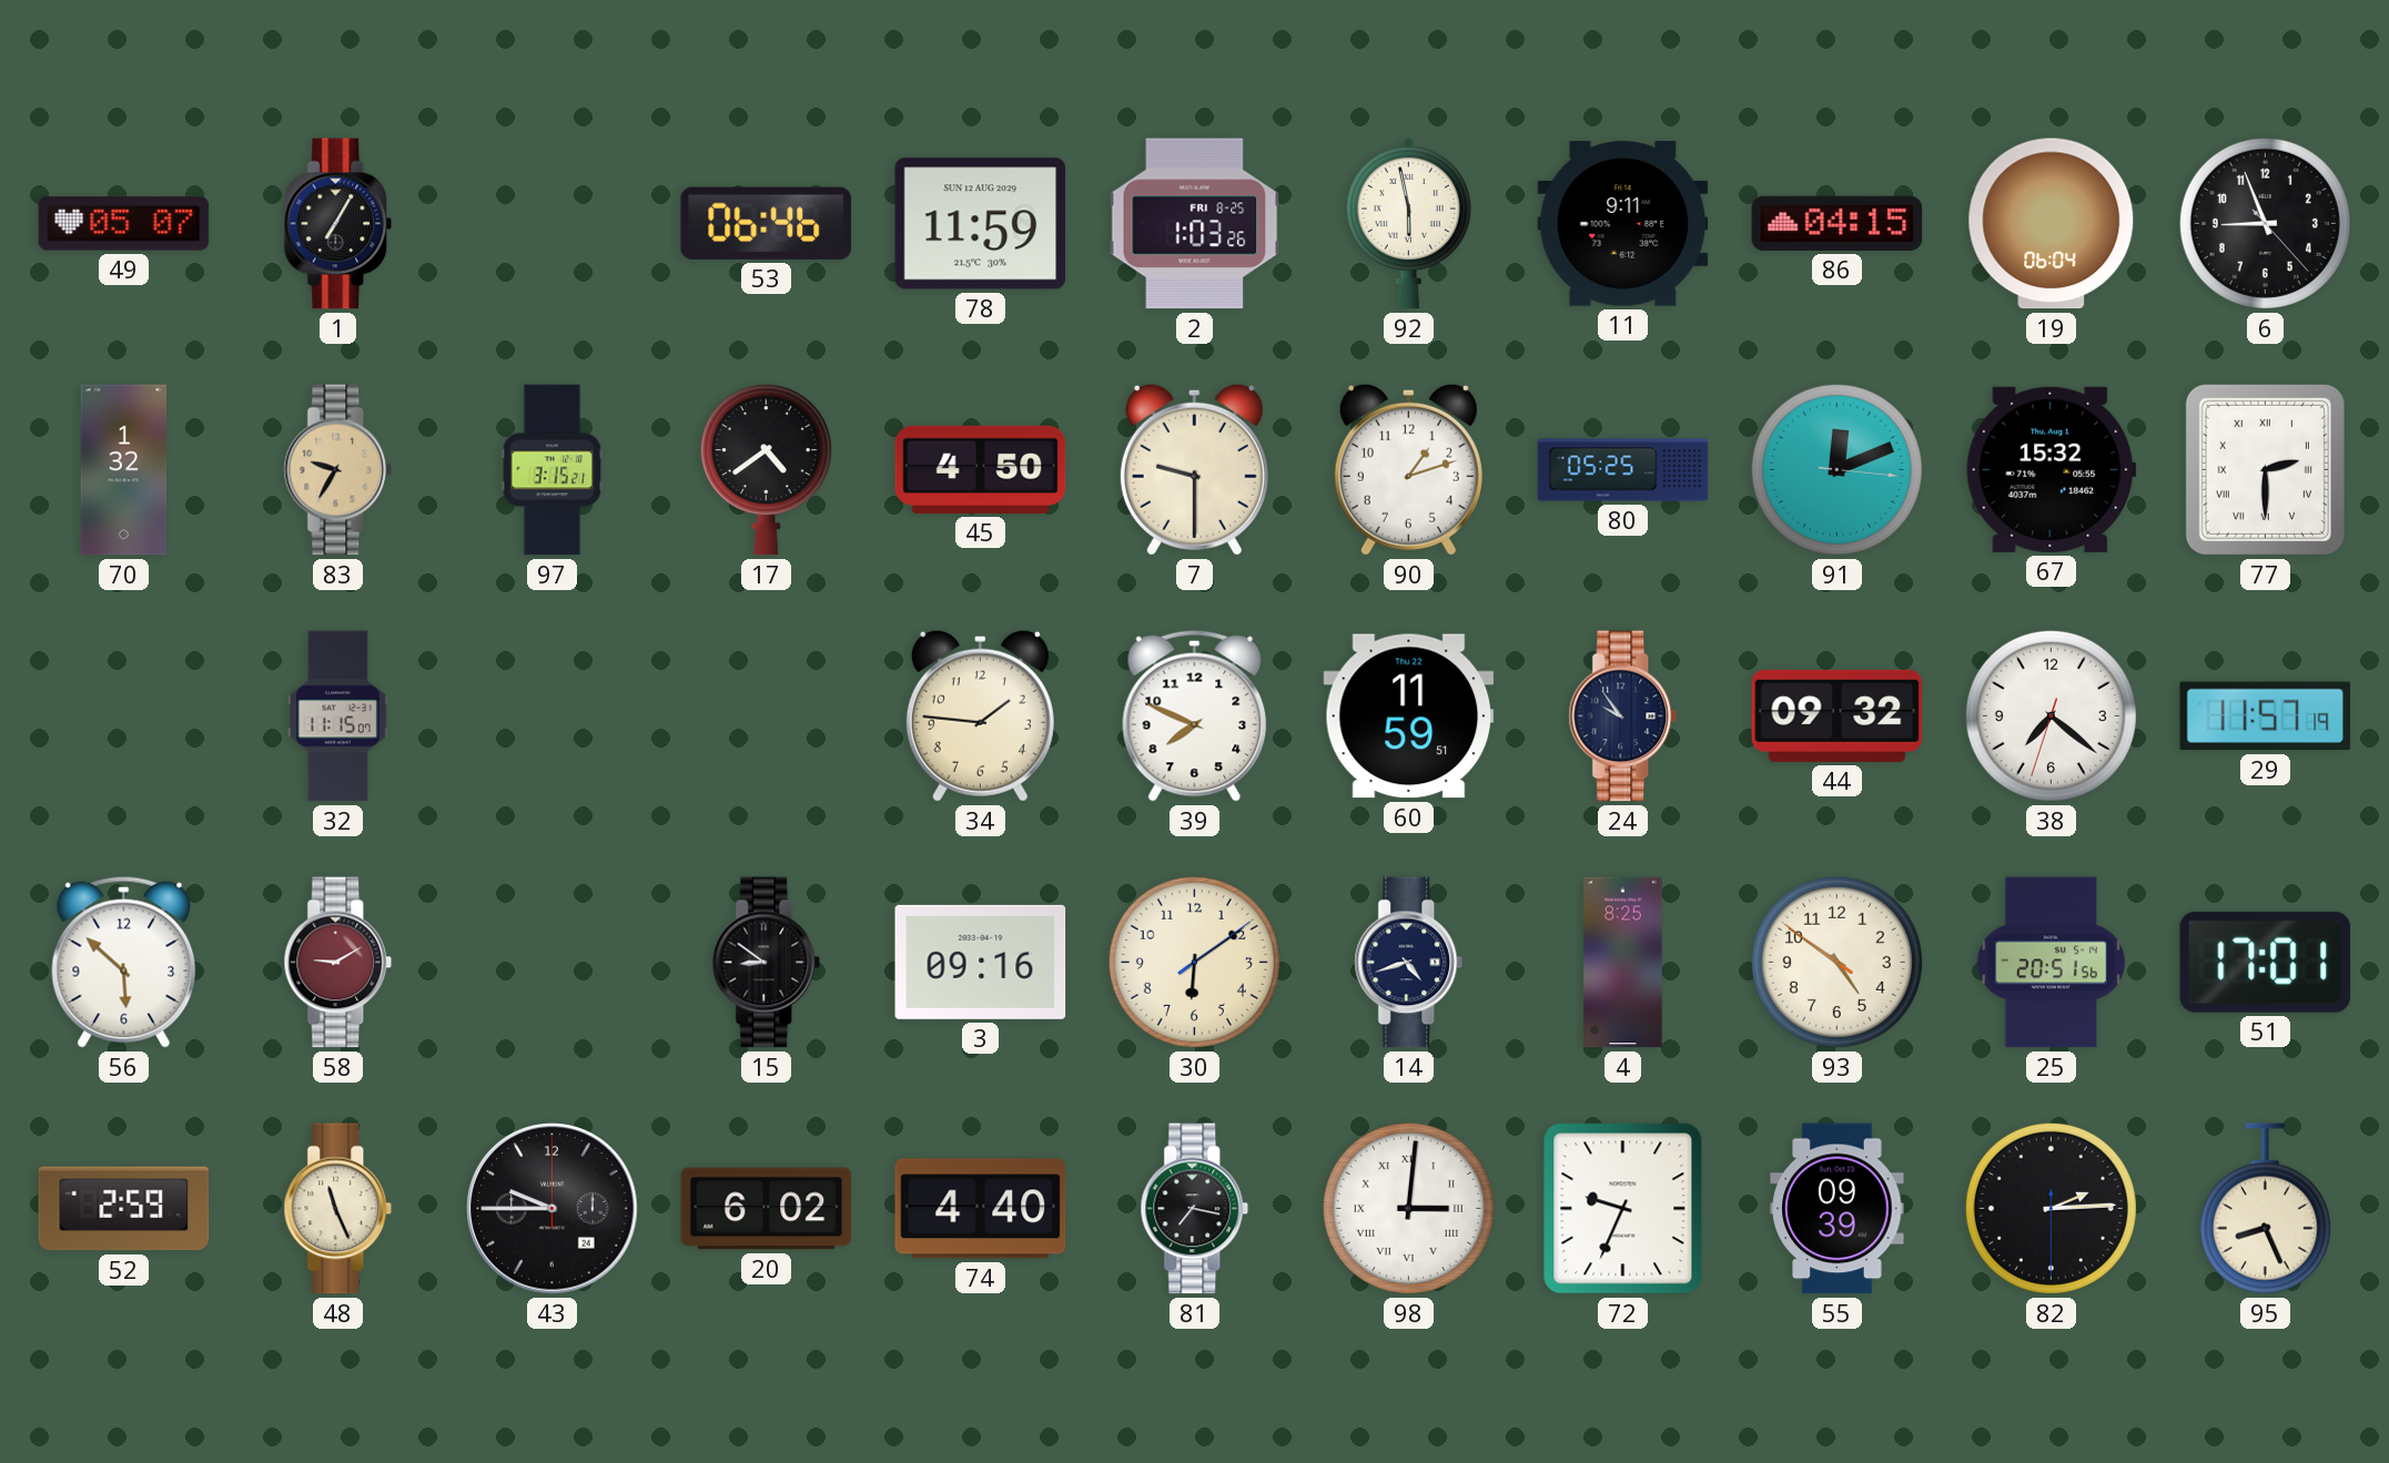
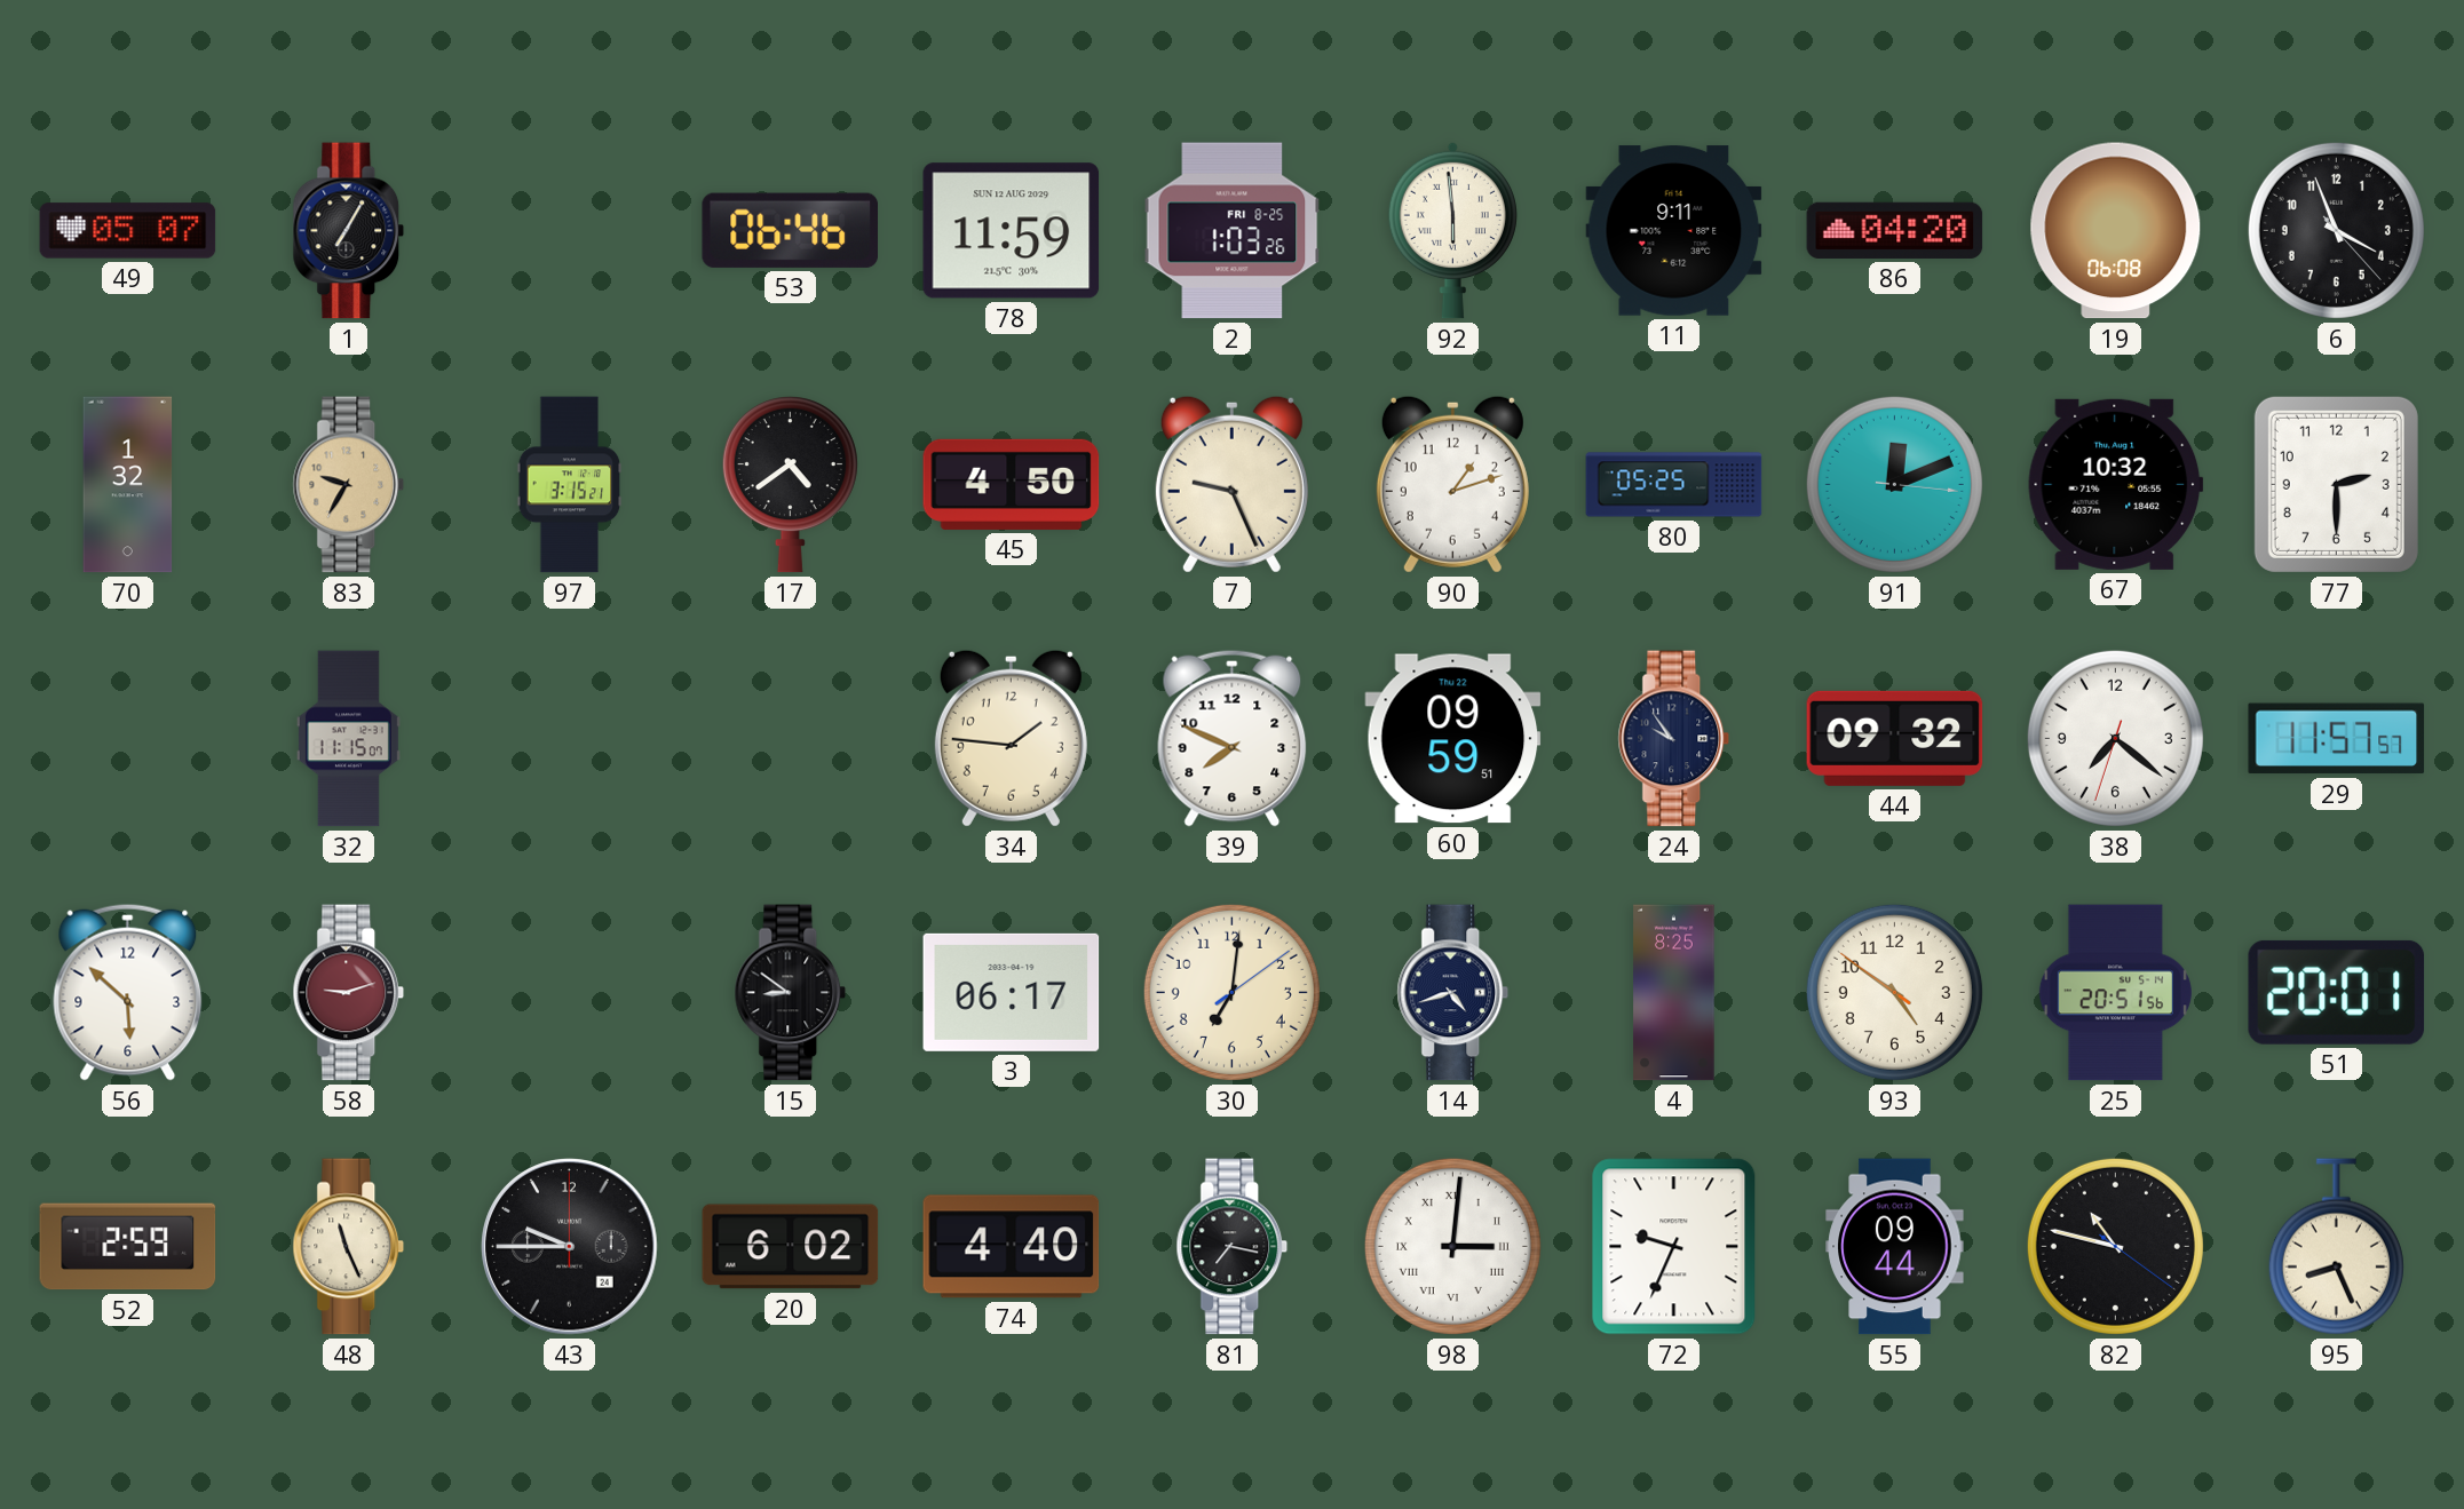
92: 5:58 -> 5:59 (1452, 230)
86: 04:15 -> 04:20 (1895, 230)
19: 06:04 -> 06:08 (2116, 231)
6: 8:56 -> 3:56 (2336, 230)
7: 9:30 -> 9:26 (1231, 484)
67: 15:32 -> 10:32 (2116, 484)
77 numerals: Roman -> Arabic (2336, 484)
60: 11:59 -> 09:59 (1453, 739)
29: 11:57:19 -> 11:57:57 (2337, 739)
58: 9:10 -> 9:12 (349, 993)
3: 09:16 -> 06:17 (1012, 992)
30: 6:09 -> 7:01 (1231, 992)
51: 17:01 -> 20:01 (2337, 992)
55: 09:39 -> 09:44 (1895, 1247)
82: 2:14 -> 10:47 (2115, 1246)
